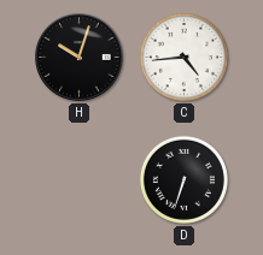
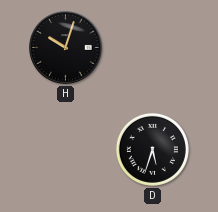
C: 4:44 -> none (183, 57)
D: 6:33 -> 5:33 (152, 149)
